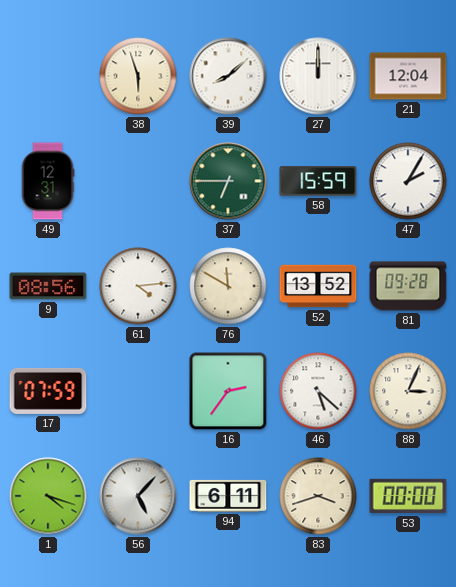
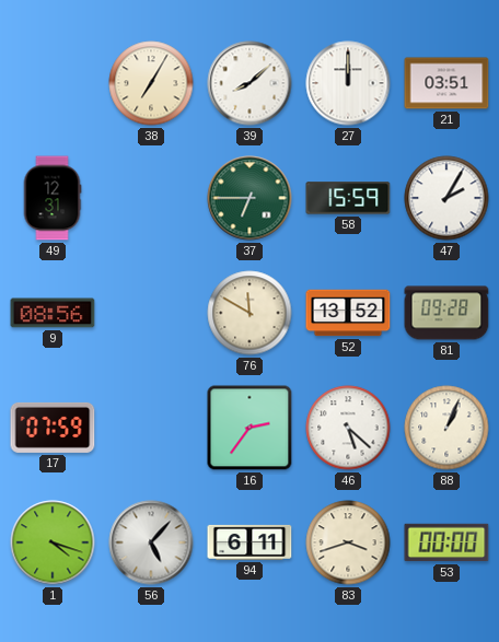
38: 5:57 -> 7:05 (151, 83)
21: 12:04 -> 03:51 (446, 83)
61: 4:14 -> none (138, 286)
88: 3:04 -> 1:04 (446, 428)
